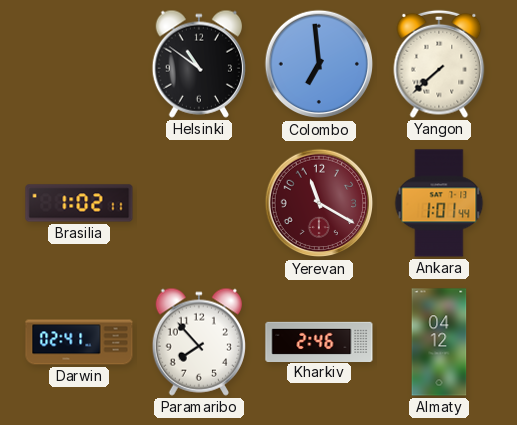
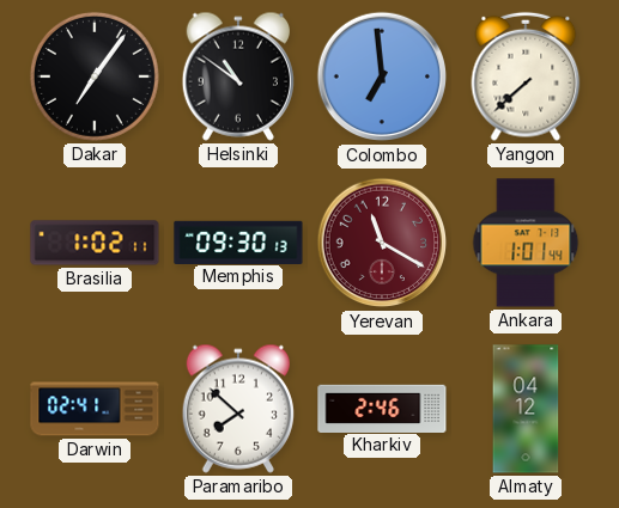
Dakar: none -> 7:06 (95, 76)
Memphis: none -> 09:30 (238, 241)
Paramaribo: 7:53 -> 7:52 (237, 409)
